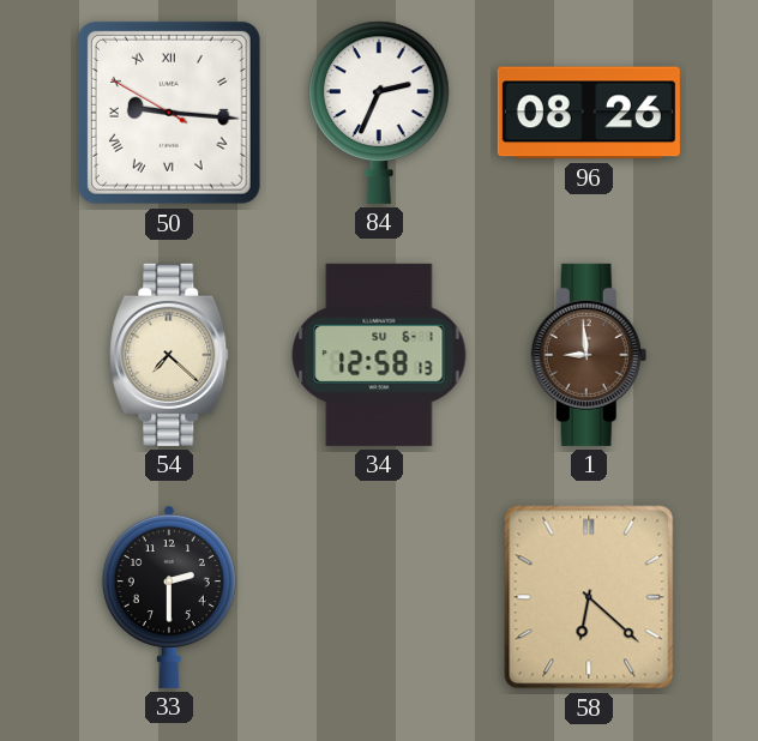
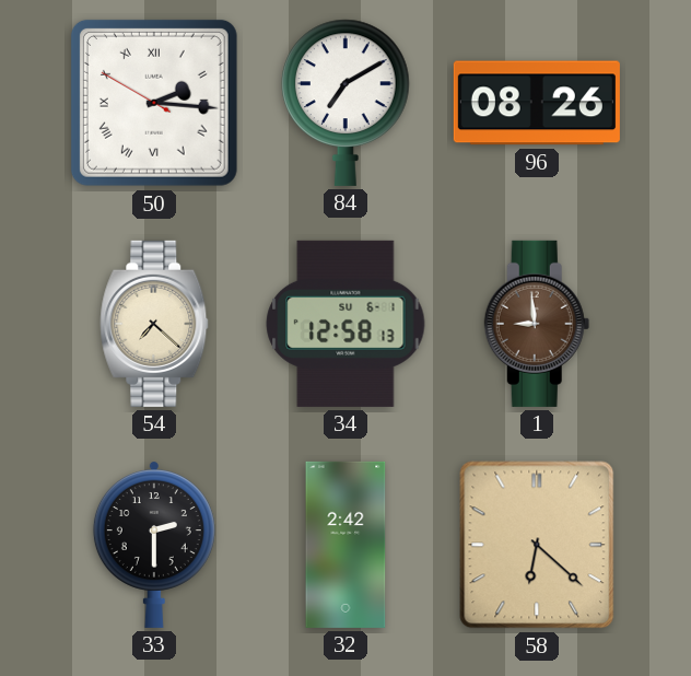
50: 9:15 -> 2:15 (154, 103)
84: 2:34 -> 7:10 (345, 103)
32: none -> 2:42 (345, 545)
